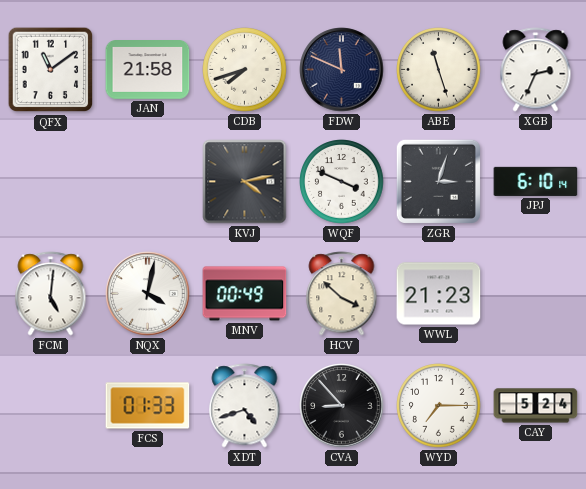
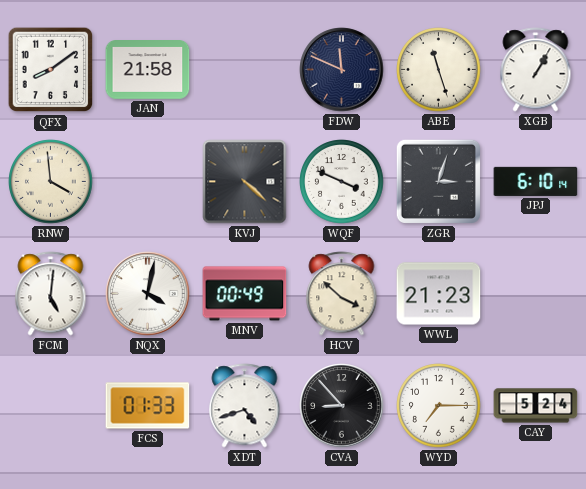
QFX: 11:09 -> 8:09 (51, 70)
CDB: 7:42 -> none (245, 70)
XGB: 2:34 -> 1:05 (536, 70)
RNW: none -> 3:59 (51, 182)
KVJ: 4:13 -> 4:22 (245, 182)
